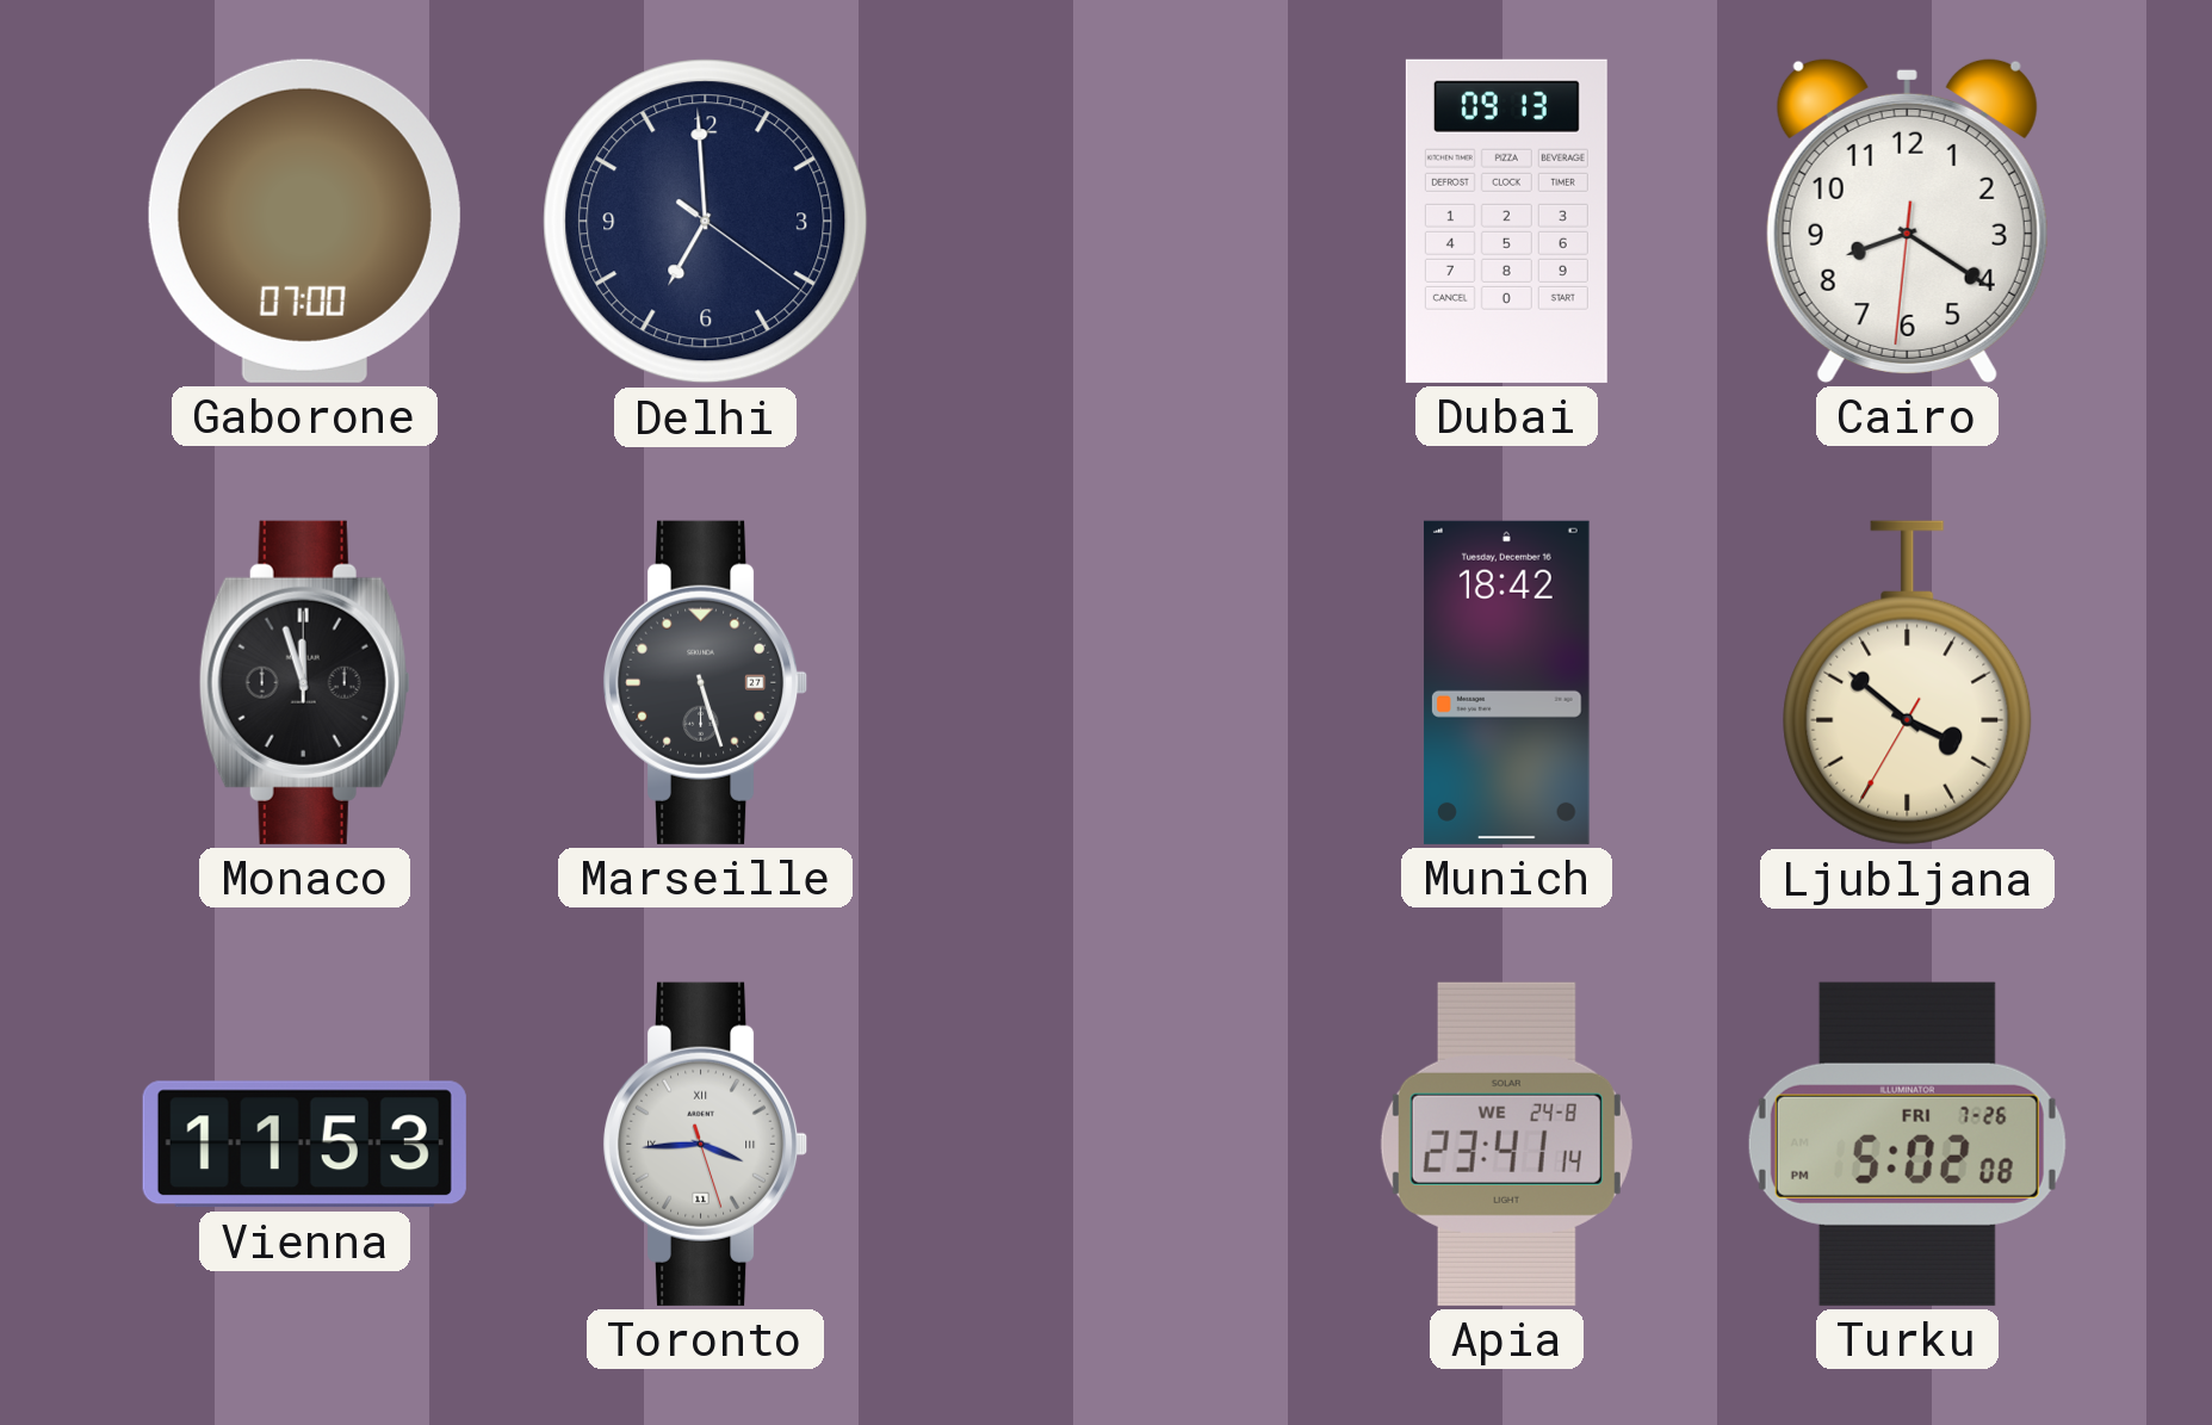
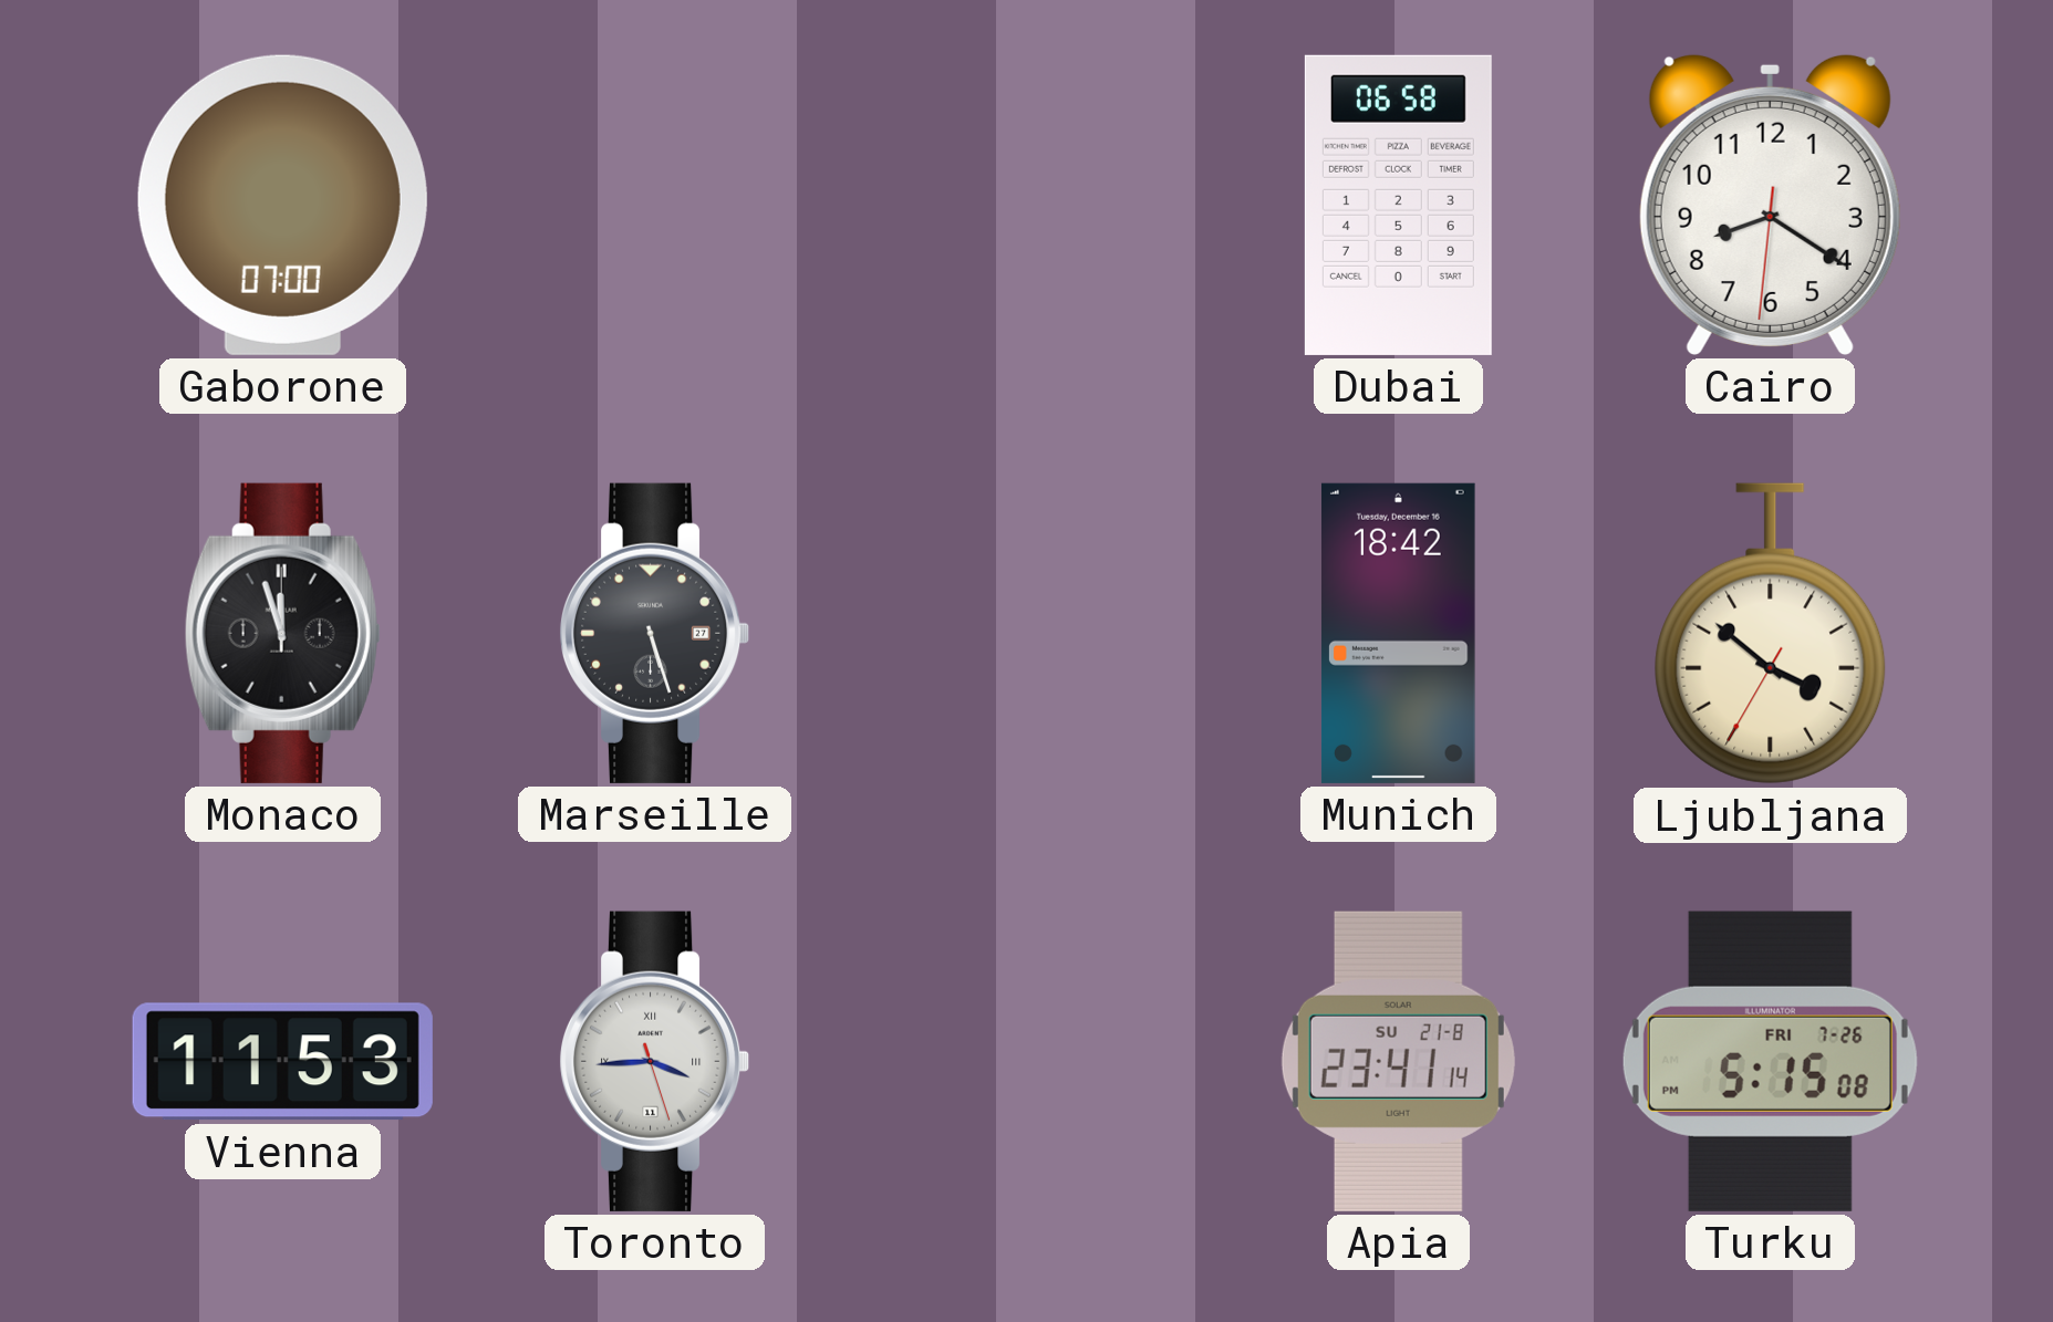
Delhi: 6:59 -> none (706, 222)
Dubai: 09:13 -> 06:58 (1398, 205)
Apia date: WE 24-8 -> SU 21-8 (1398, 1061)
Turku: 5:02 -> 5:15 (1770, 1061)
